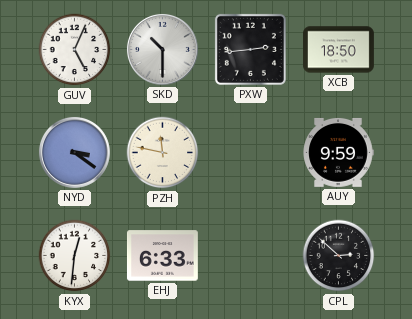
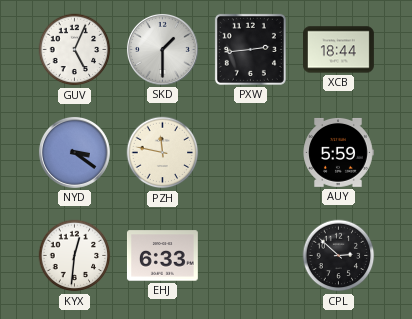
SKD: 10:30 -> 1:30 (162, 49)
XCB: 18:50 -> 18:44 (339, 50)
AUY: 9:59 -> 5:59 (338, 152)
